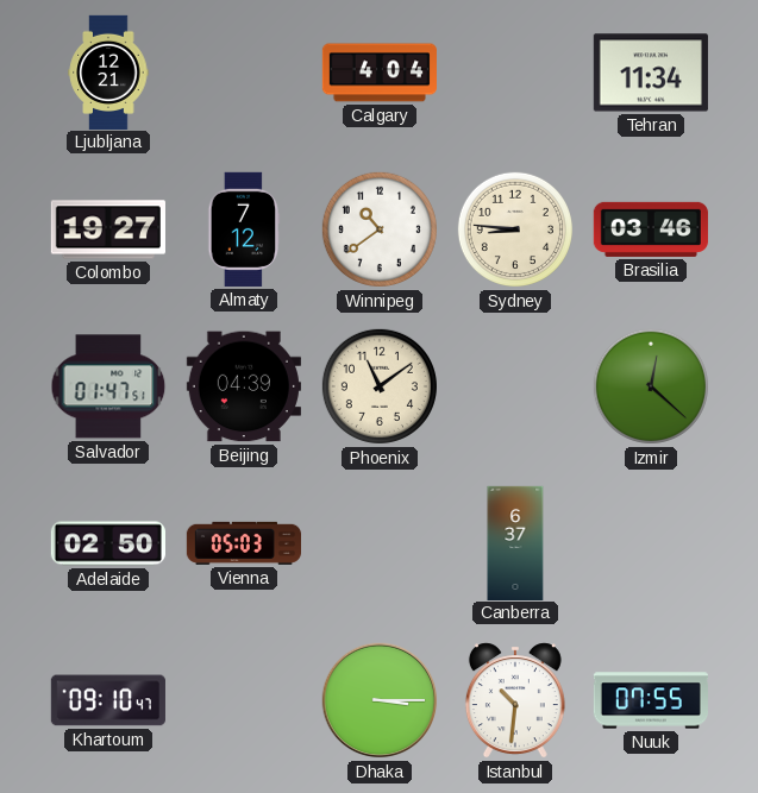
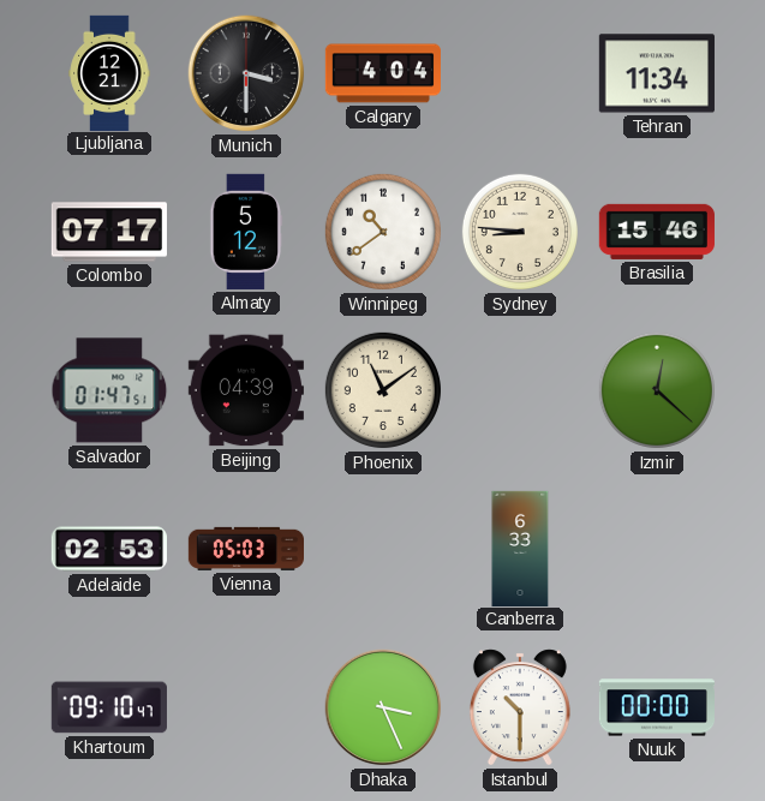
Munich: none -> 3:30 (246, 73)
Colombo: 19:27 -> 07:17 (109, 232)
Almaty: 7:12 -> 5:12 (246, 232)
Brasilia: 03:46 -> 15:46 (657, 232)
Adelaide: 02:50 -> 02:53 (109, 549)
Canberra: 6:37 -> 6:33 (520, 548)
Dhaka: 3:15 -> 3:26 (383, 707)
Istanbul: 10:31 -> 10:30 (520, 707)
Nuuk: 07:55 -> 00:00 (656, 707)
